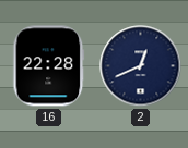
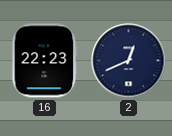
16: 22:28 -> 22:23 (45, 61)
